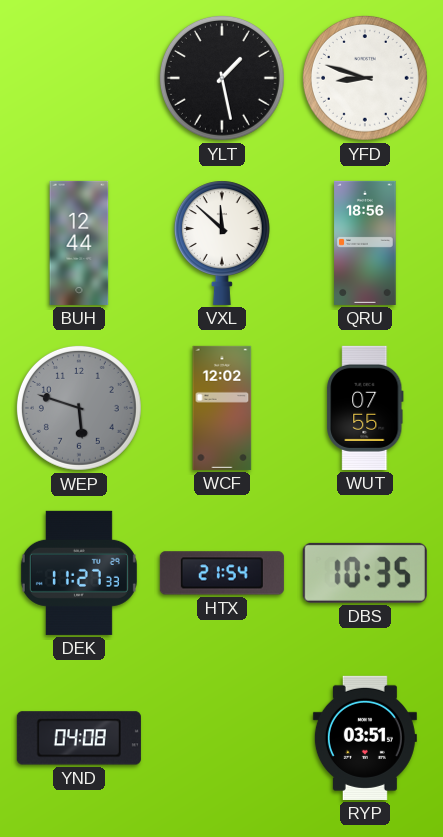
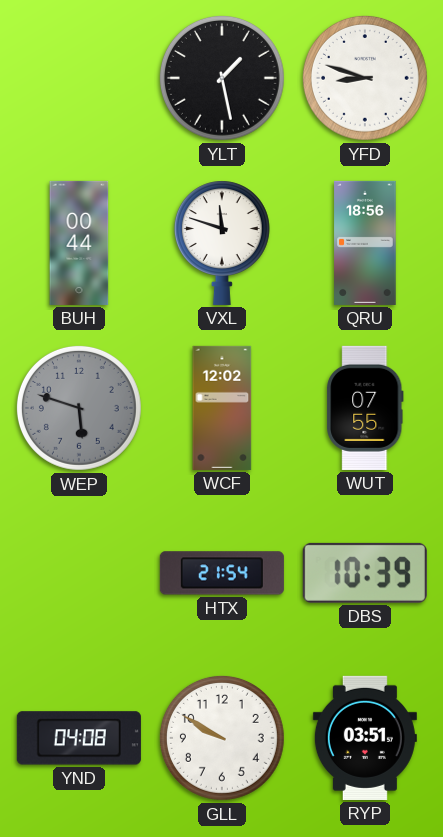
BUH: 12:44 -> 00:44 (79, 243)
VXL: 11:52 -> 11:48 (222, 243)
DEK: 11:27 -> none (79, 573)
DBS: 10:35 -> 10:39 (365, 573)
GLL: none -> 9:50 (222, 738)
